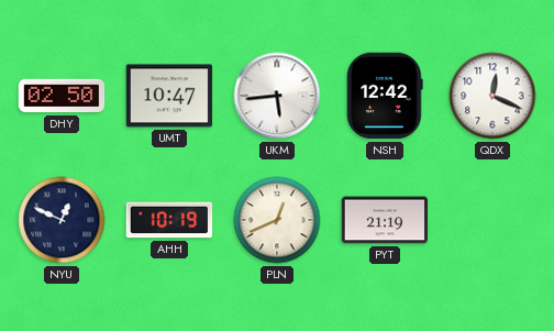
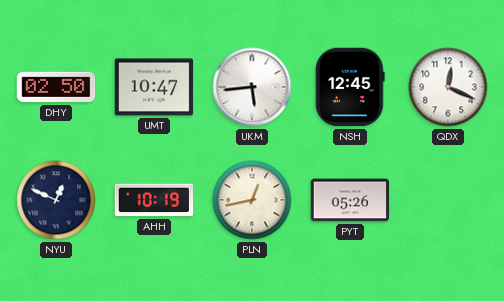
NSH: 12:42 -> 12:45 (350, 87)
PLN: 12:41 -> 12:43 (252, 200)
PYT: 21:19 -> 05:26 (350, 200)
